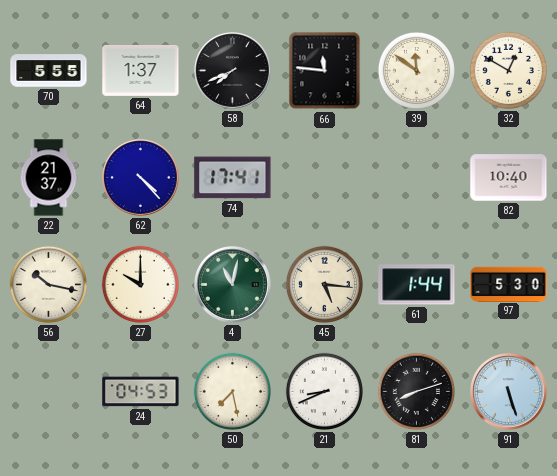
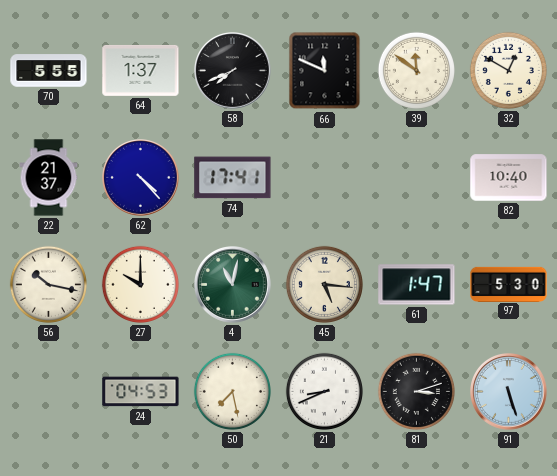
66: 11:46 -> 11:49 (325, 71)
61: 1:44 -> 1:47 (417, 285)
81: 8:12 -> 3:12 (416, 391)
